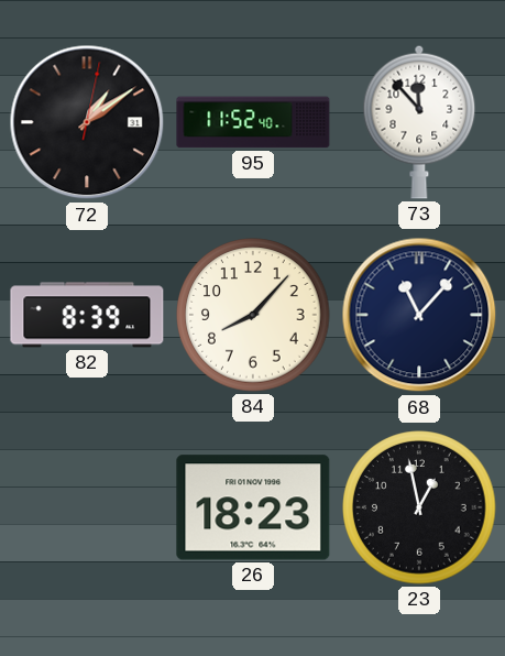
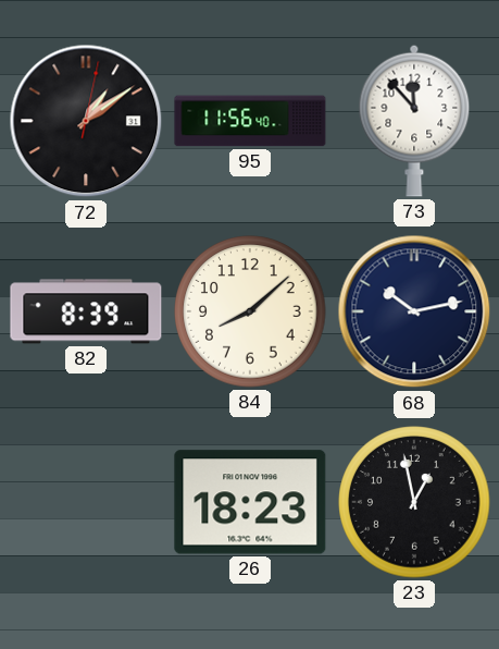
95: 11:52 -> 11:56 (250, 121)
84: 8:07 -> 8:08 (250, 311)
68: 11:07 -> 10:13 (414, 311)
